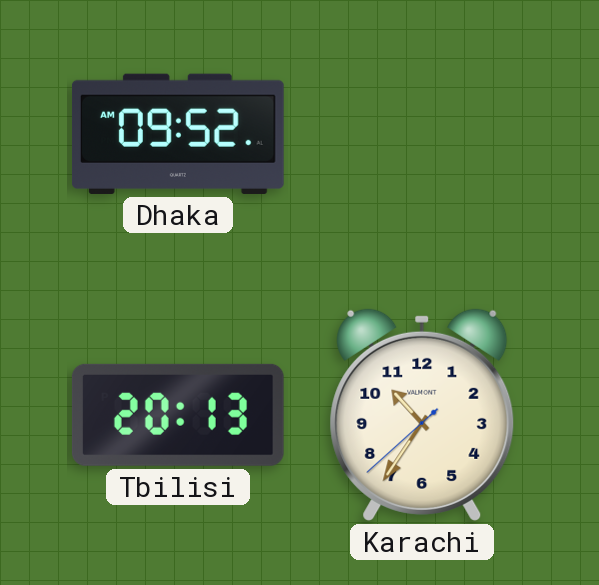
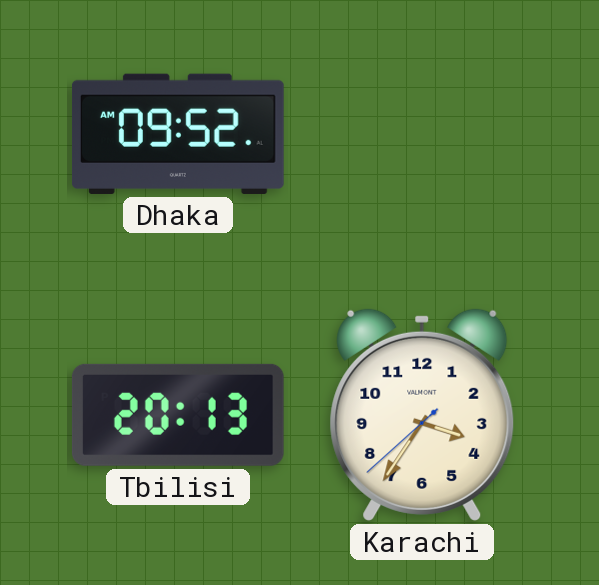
Karachi: 10:35 -> 3:35 (422, 415)
